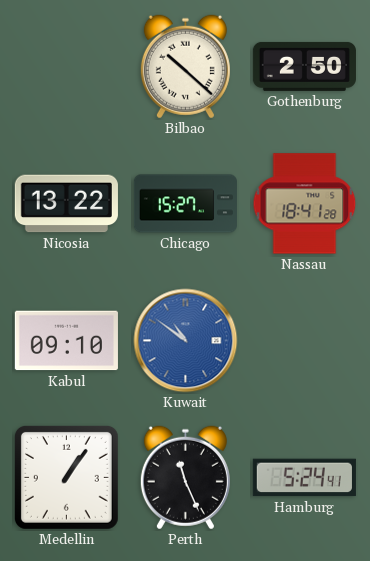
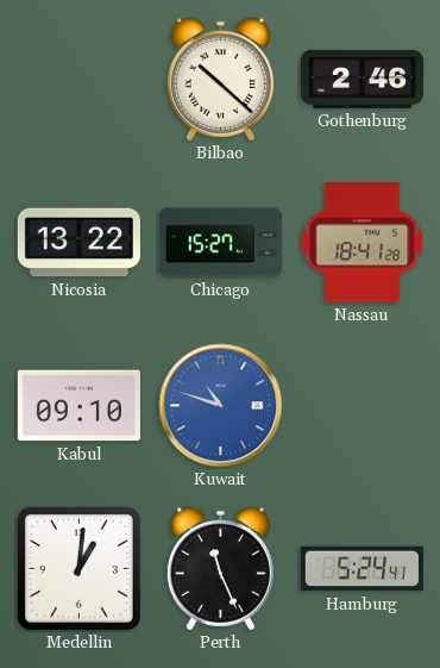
Gothenburg: 2:50 -> 2:46 (362, 79)
Kuwait: 10:51 -> 10:48 (221, 406)
Medellin: 1:06 -> 1:01 (78, 568)
